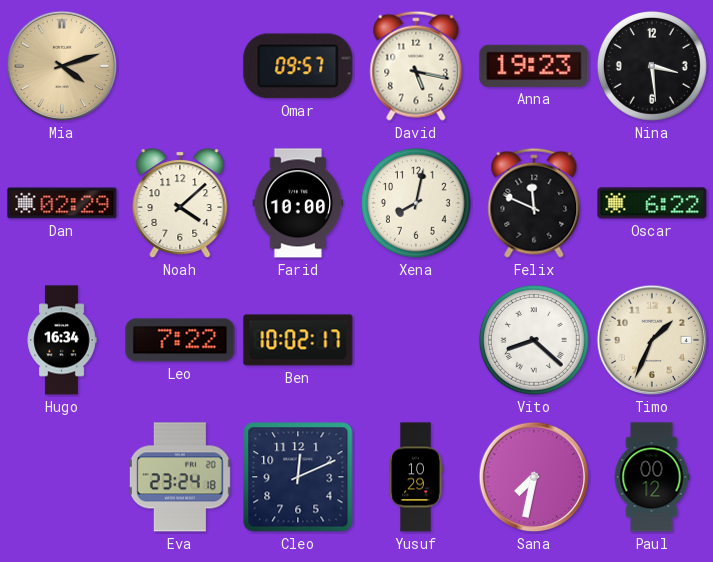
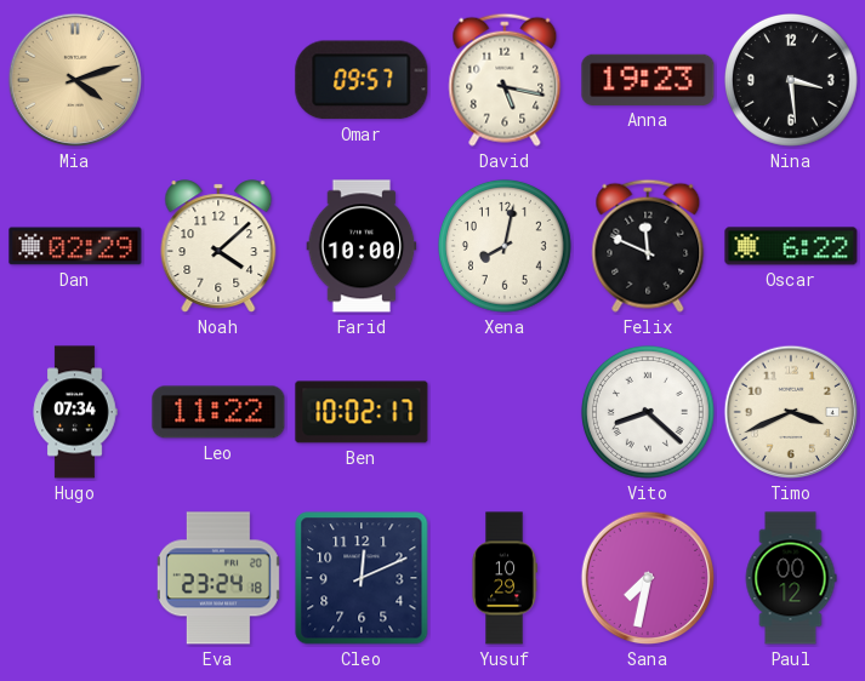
Hugo: 16:34 -> 07:34 (75, 412)
Leo: 7:22 -> 11:22 (218, 412)
Timo: 1:34 -> 3:41 (791, 412)
